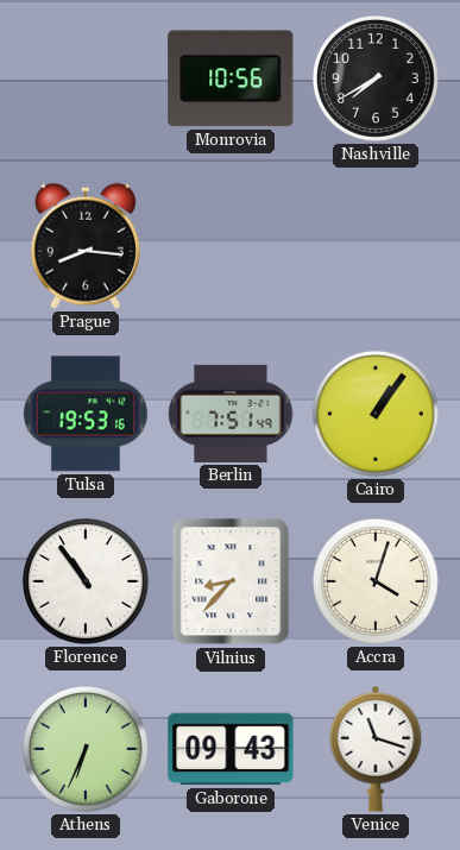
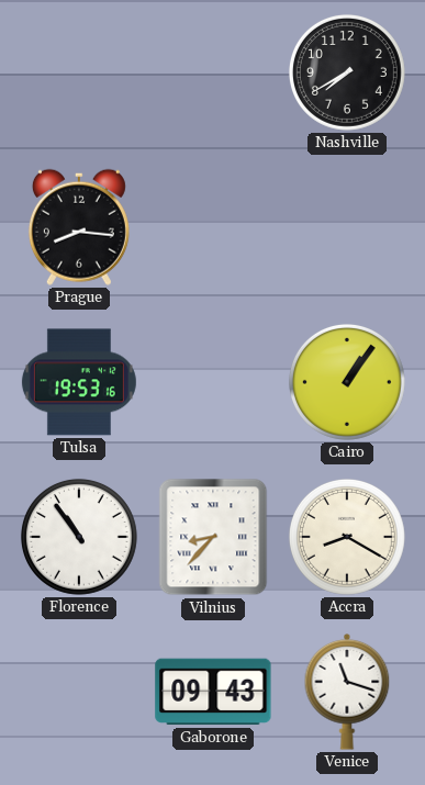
Monrovia: 10:56 -> none (231, 78)
Berlin: 7:51 -> none (231, 414)
Accra: 4:03 -> 8:20 (347, 537)
Athens: 6:34 -> none (86, 749)
